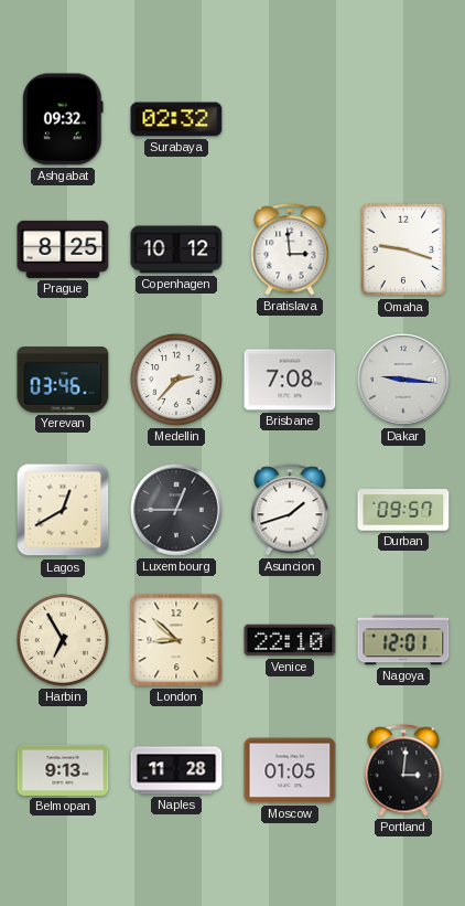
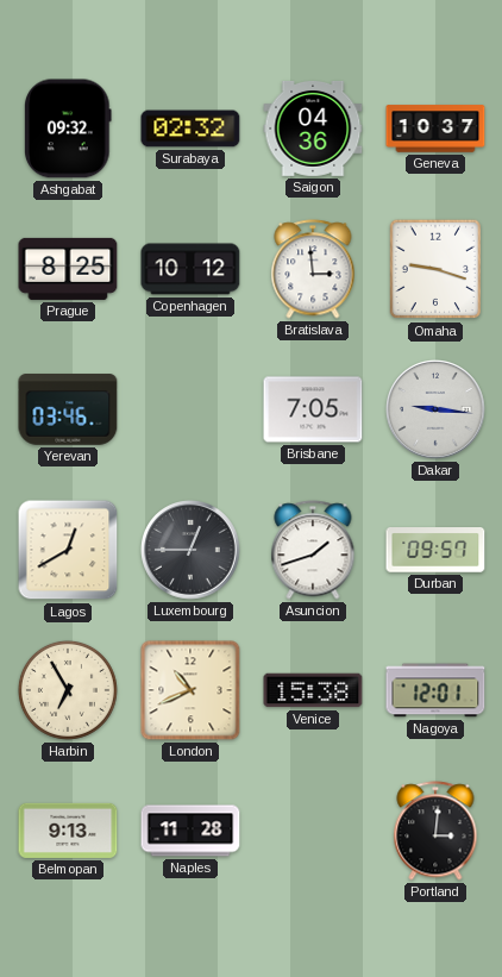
Saigon: none -> 04:36 (313, 129)
Geneva: none -> 10:37 (435, 129)
Medellin: 2:37 -> none (176, 380)
Brisbane: 7:08 -> 7:05 (313, 409)
London: 8:52 -> 10:41 (190, 690)
Venice: 22:10 -> 15:38 (313, 690)
Moscow: 01:05 -> none (290, 770)
